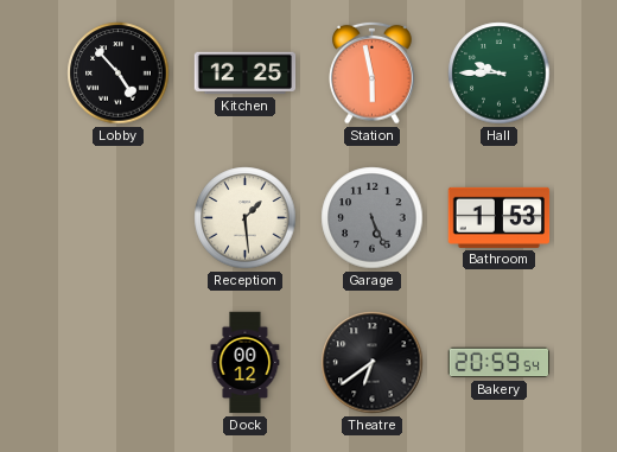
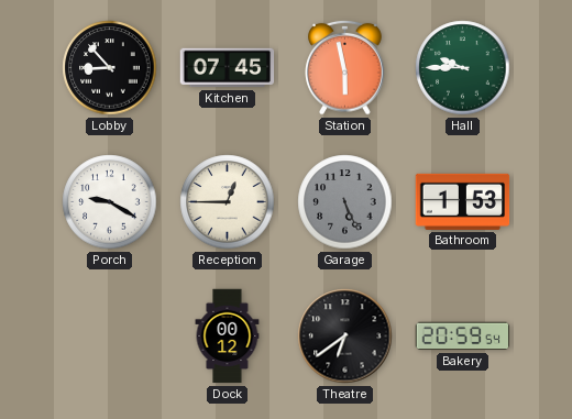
Lobby: 4:53 -> 8:53 (110, 68)
Kitchen: 12:25 -> 07:45 (228, 68)
Porch: none -> 9:20 (110, 202)
Reception: 1:29 -> 12:45 (228, 202)
